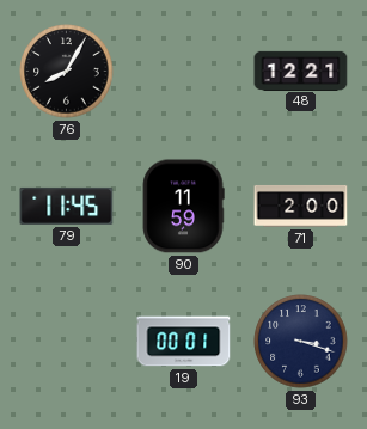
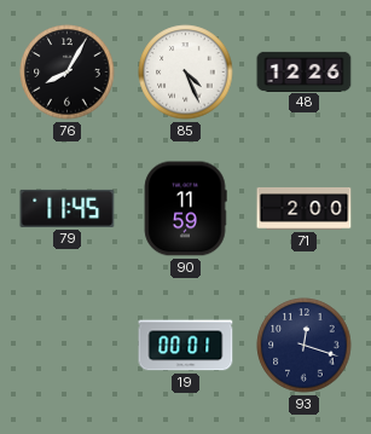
85: none -> 4:26 (186, 73)
48: 12:21 -> 12:26 (305, 71)
93: 3:18 -> 12:18 (305, 346)
